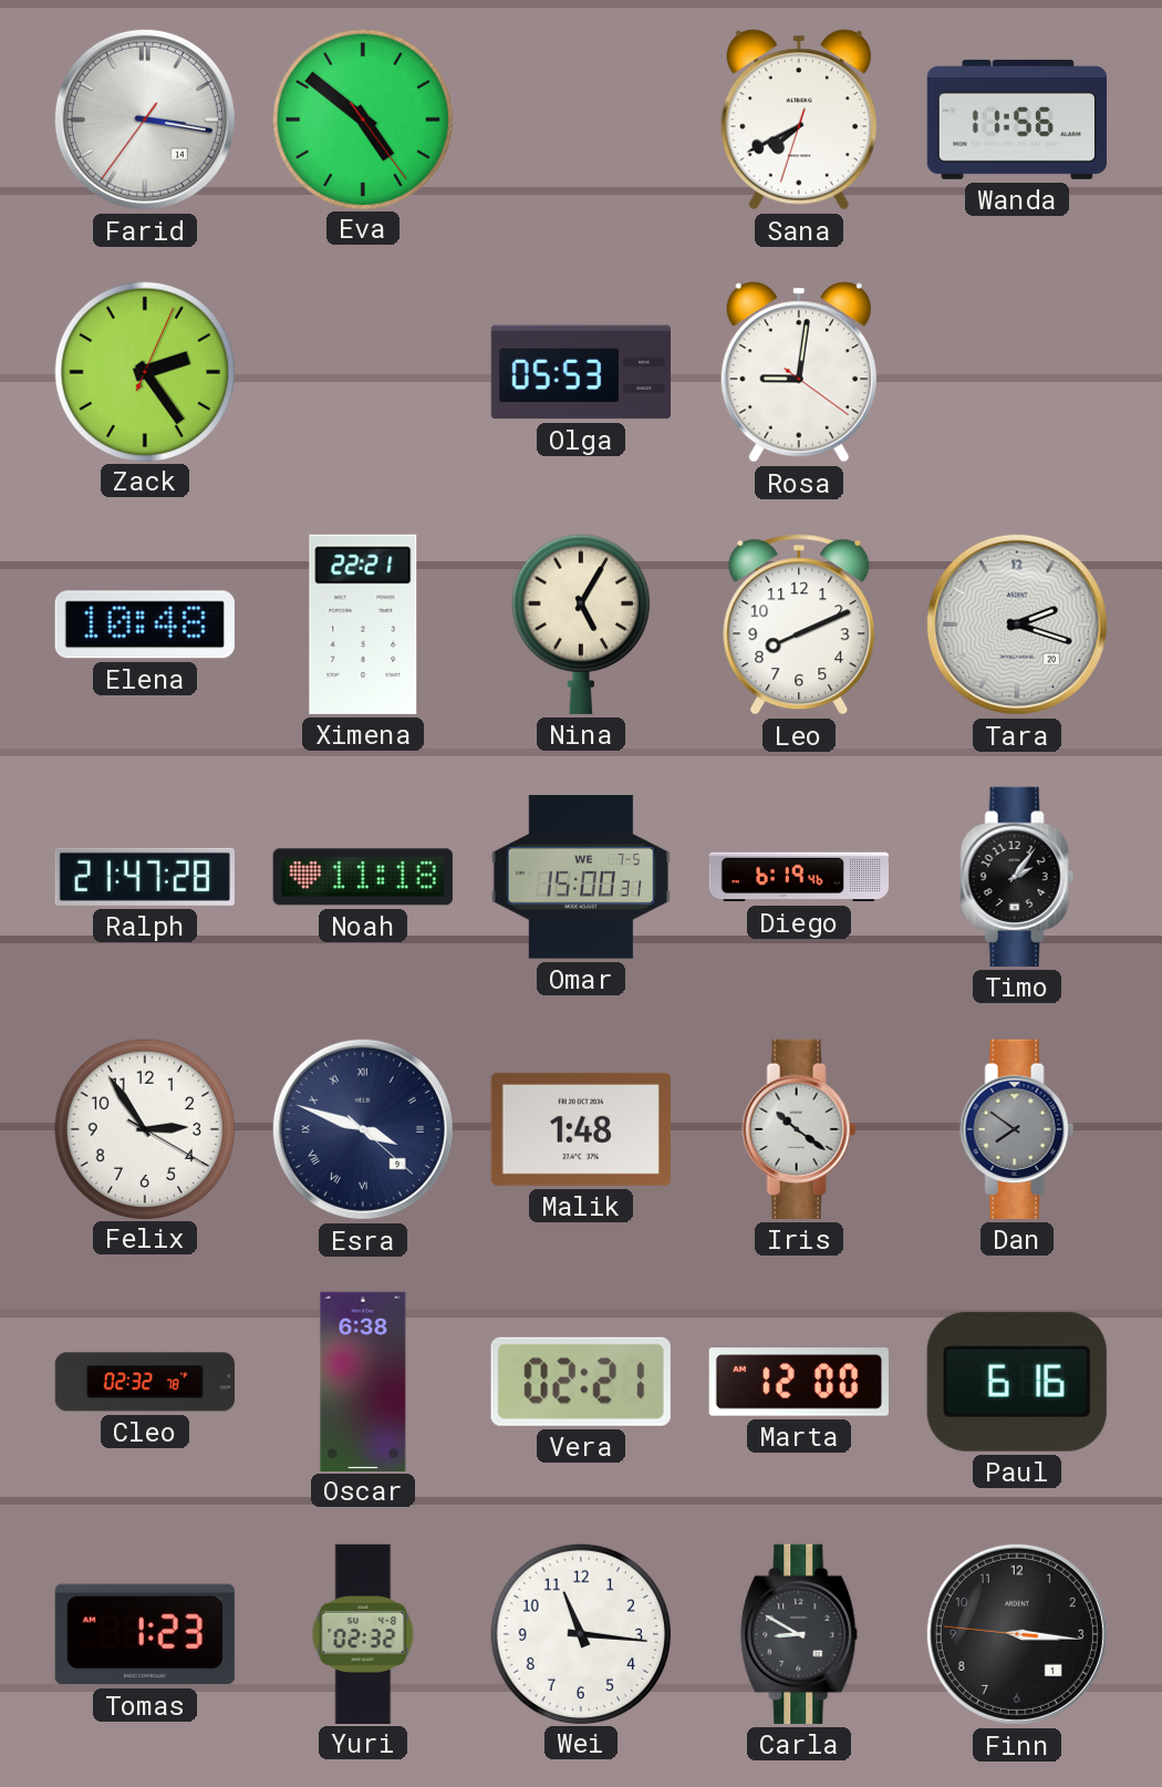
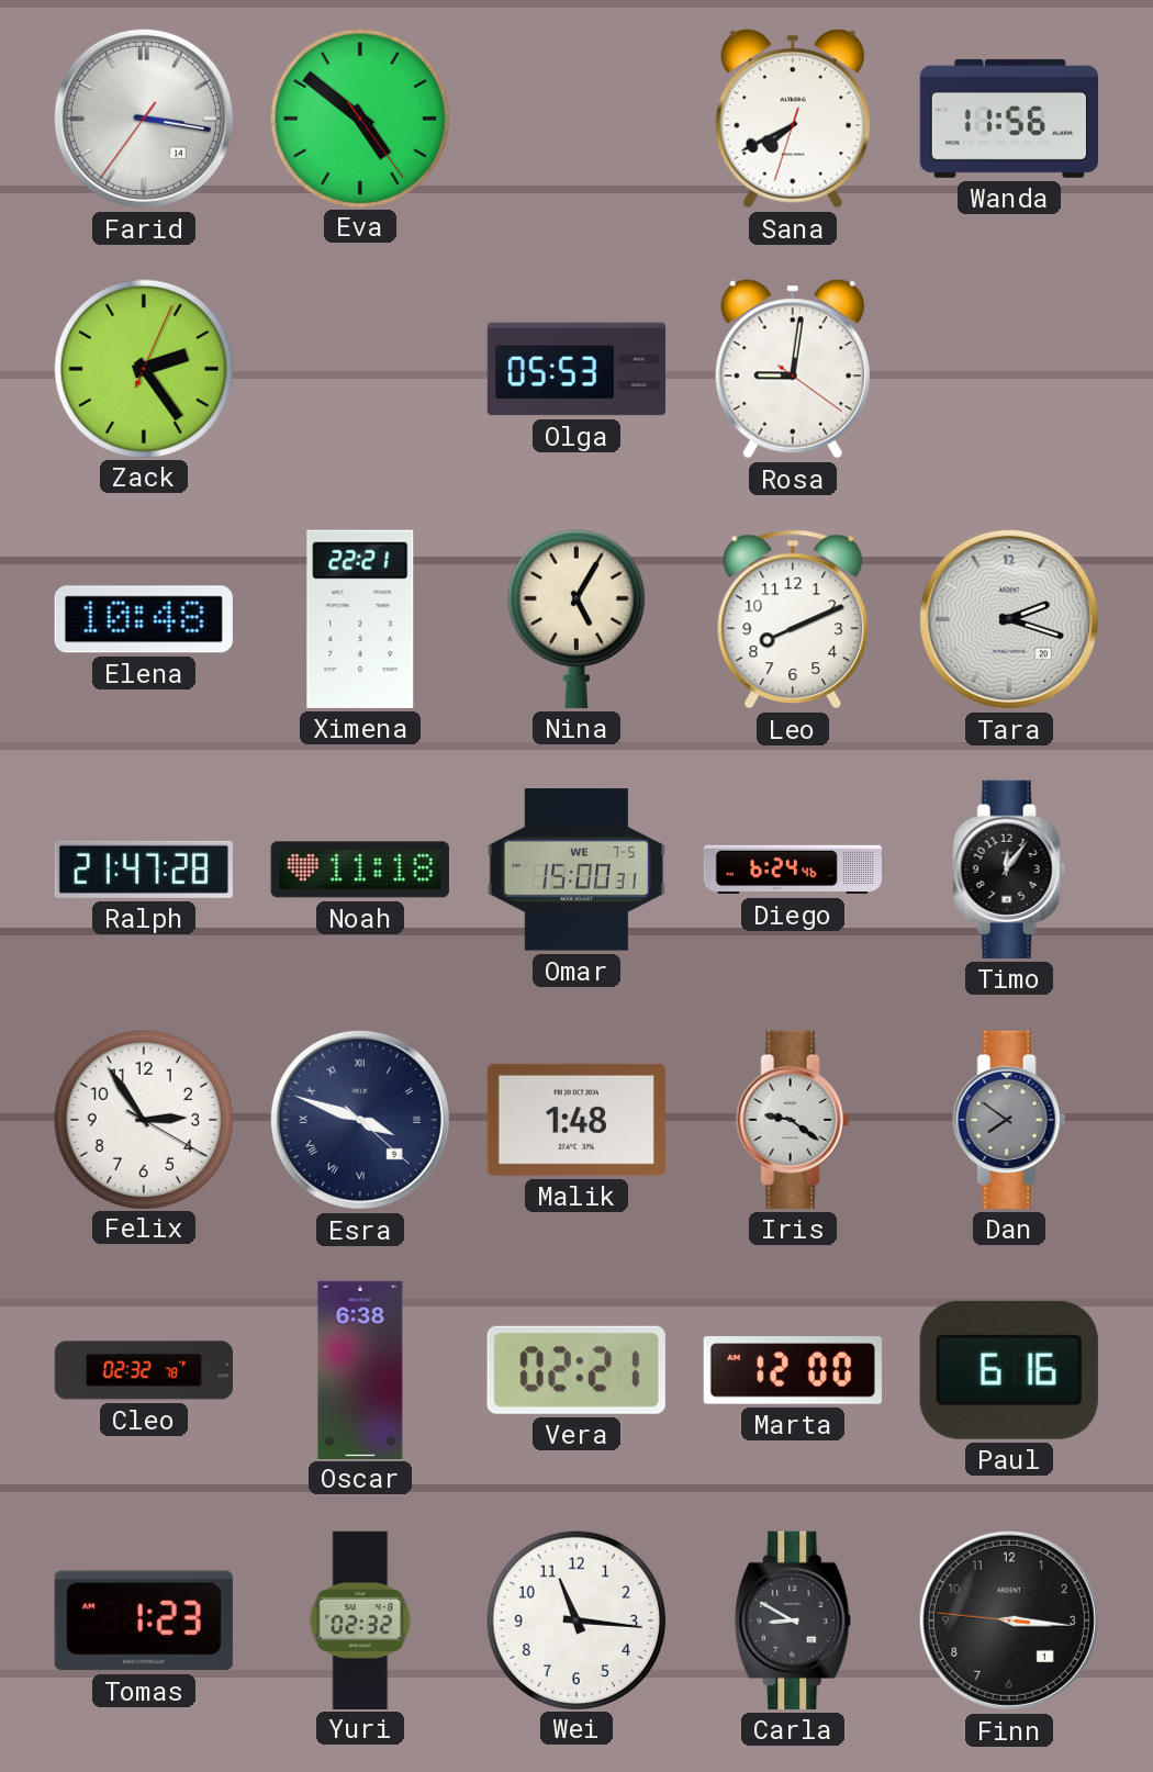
Diego: 6:19 -> 6:24 (792, 870)
Timo: 2:06 -> 12:06 (1009, 870)
Iris: 10:21 -> 9:21 (793, 1120)
